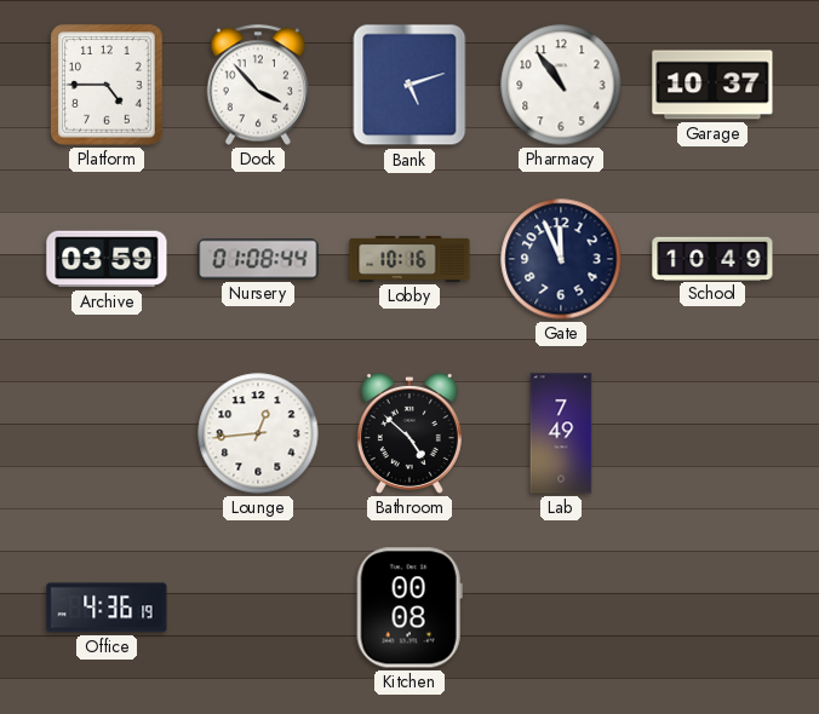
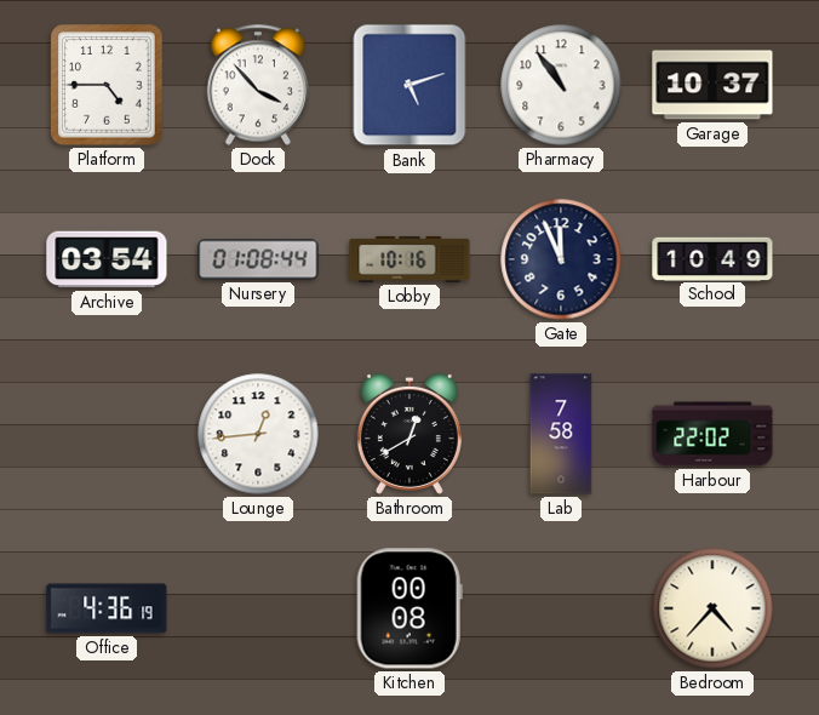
Archive: 03:59 -> 03:54 (107, 259)
Bathroom: 4:52 -> 12:40 (409, 434)
Lab: 7:49 -> 7:58 (561, 434)
Harbour: none -> 22:02 (712, 434)
Bedroom: none -> 4:37 (712, 608)
